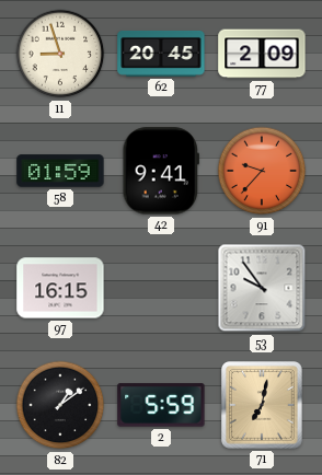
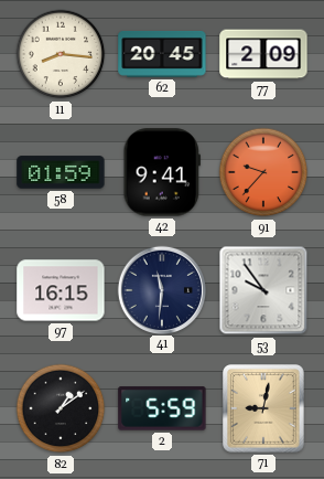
11: 8:57 -> 8:16 (61, 54)
41: none -> 11:31 (161, 289)
71: 7:02 -> 9:02 (264, 408)
